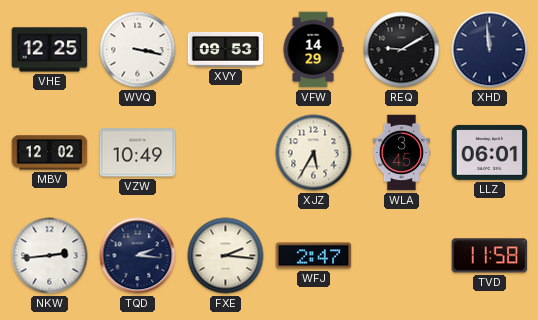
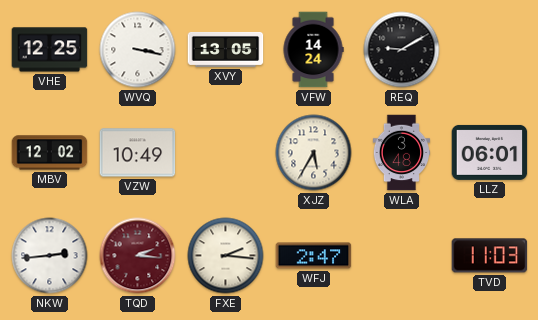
XVY: 09:53 -> 13:05 (226, 49)
VFW: 14:29 -> 14:24 (313, 50)
XHD: 11:59 -> none (490, 50)
WLA: 3:45 -> 3:48 (402, 153)
TQD dial: navy -> burgundy (138, 256)
TVD: 11:58 -> 11:03 (490, 256)
